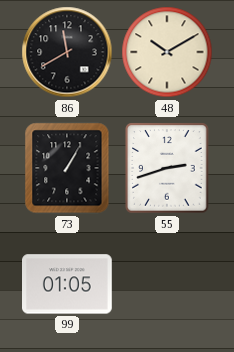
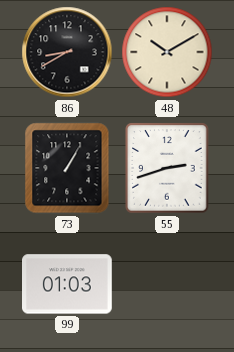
86: 11:40 -> 8:40 (67, 52)
99: 01:05 -> 01:03 (68, 284)
